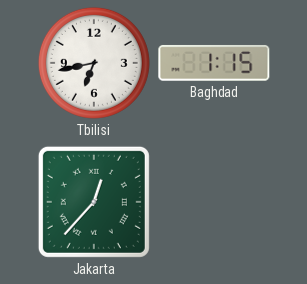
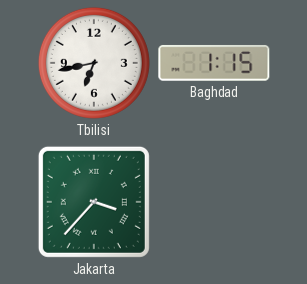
Jakarta: 12:37 -> 3:37 (94, 202)
